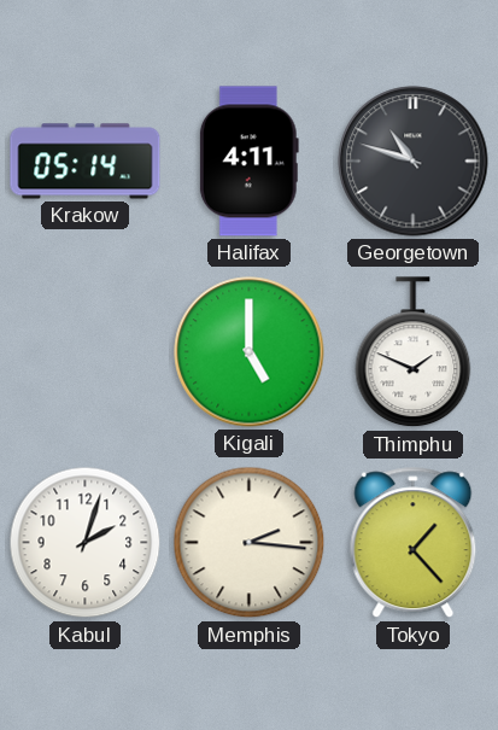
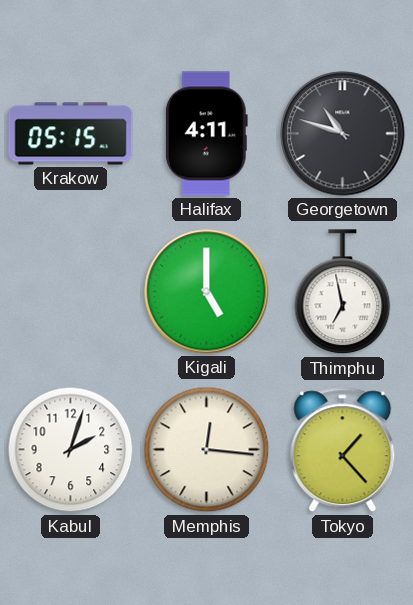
Krakow: 05:14 -> 05:15 (71, 134)
Thimphu: 1:49 -> 6:58 (343, 292)
Memphis: 2:16 -> 12:16 (207, 450)
